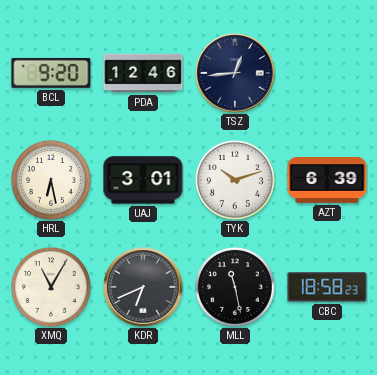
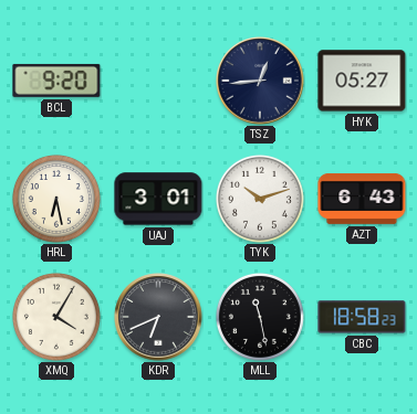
PDA: 12:46 -> none (143, 73)
HYK: none -> 05:27 (362, 81)
AZT: 6:39 -> 6:43 (362, 199)
XMQ: 11:05 -> 4:05 (56, 317)
